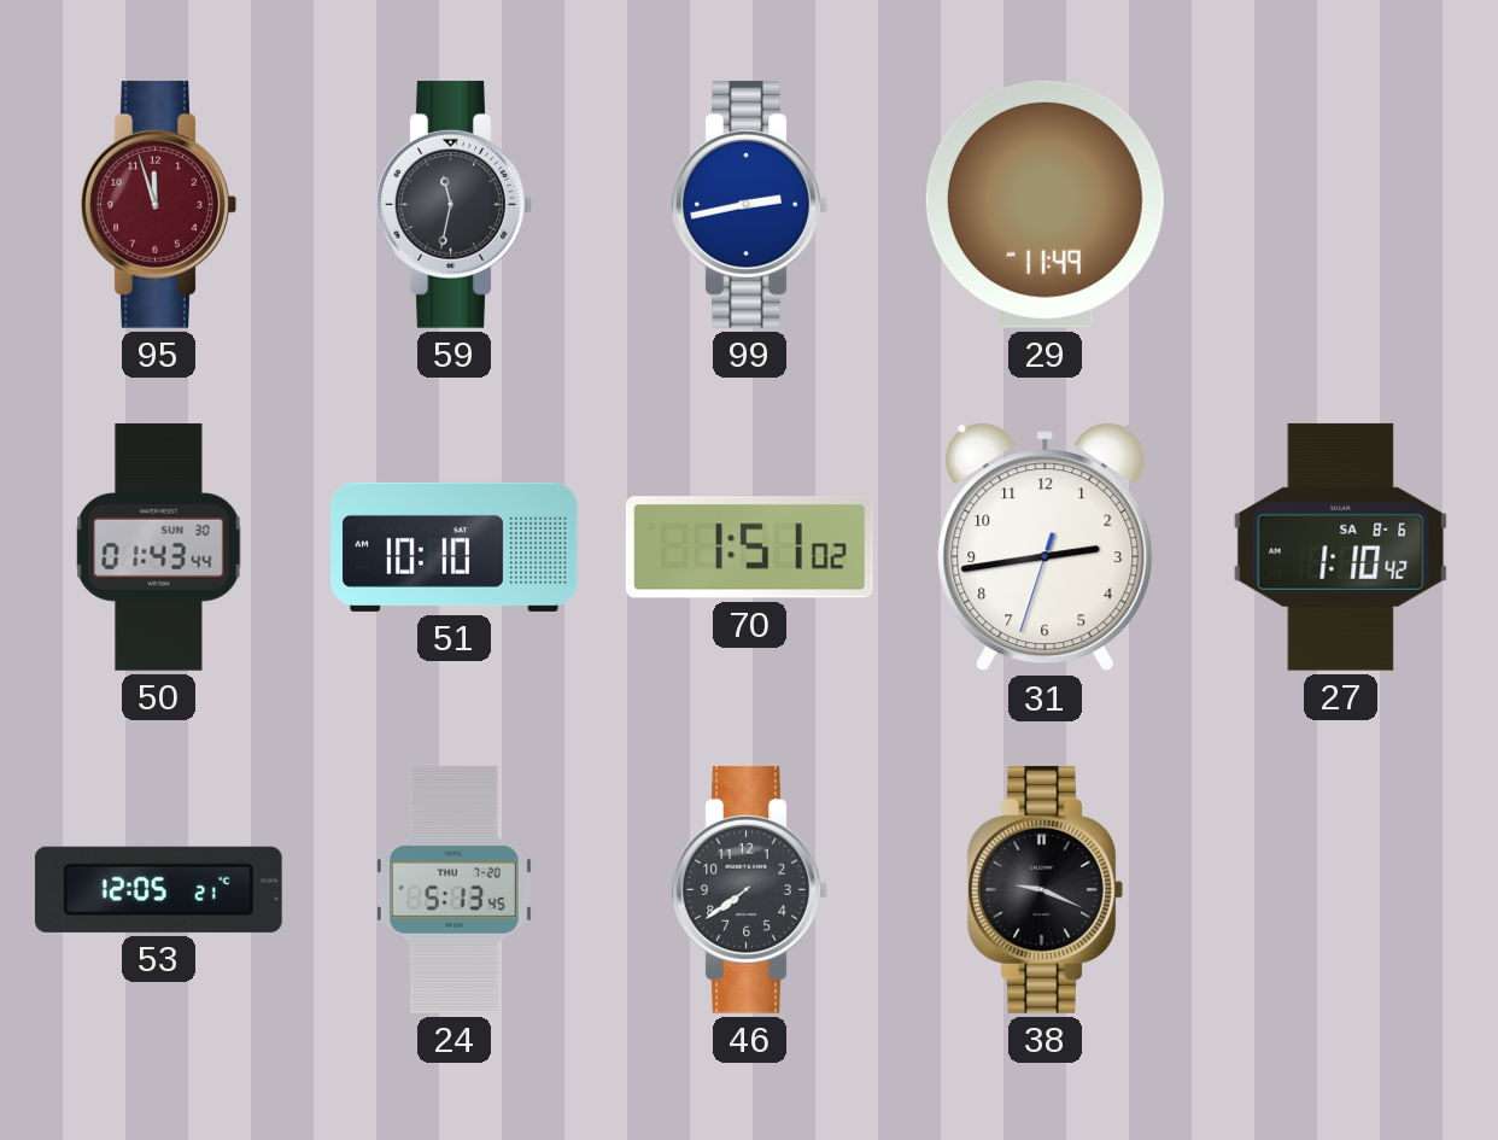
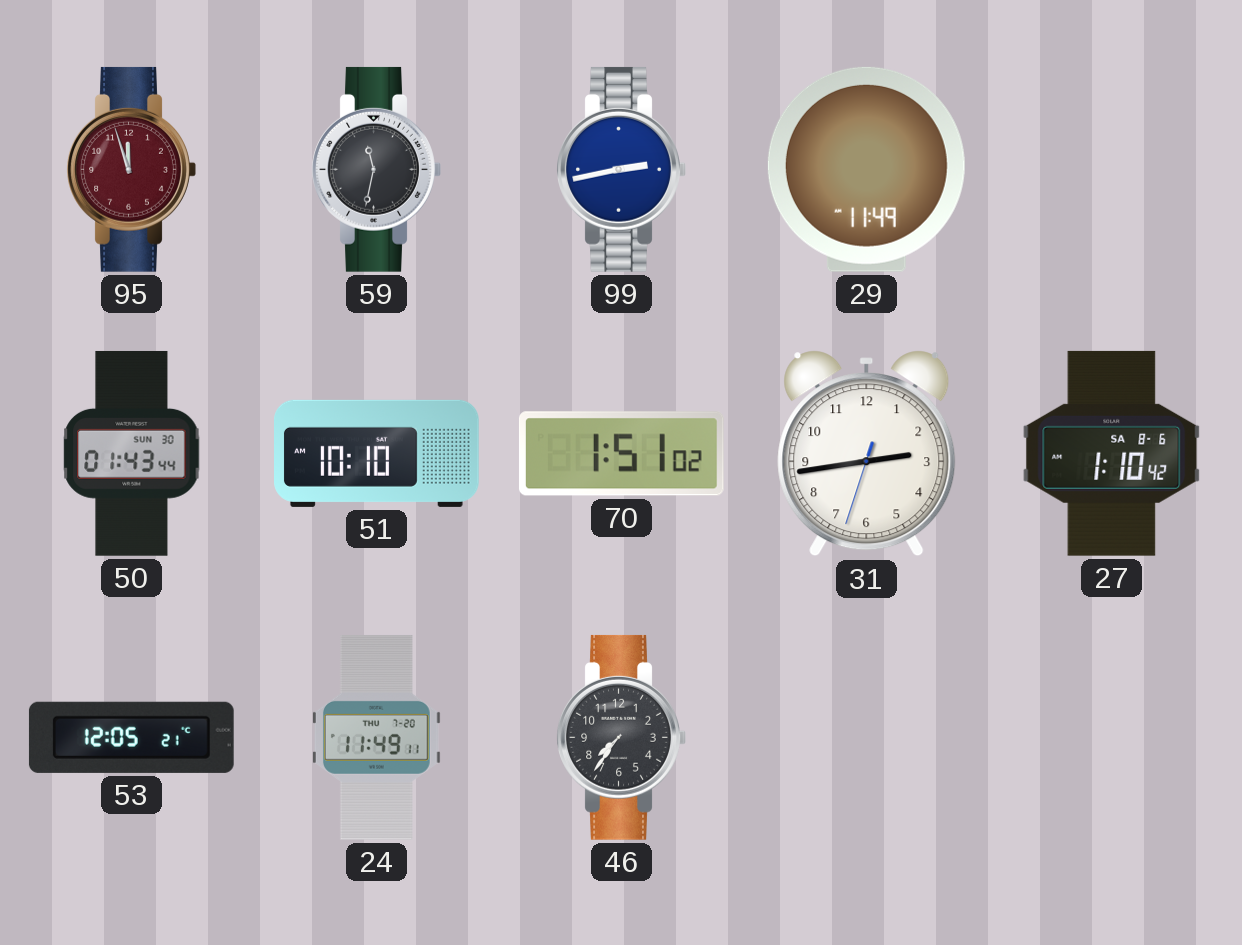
24: 5:13 -> 11:49 (376, 738)
46: 7:39 -> 7:36 (621, 737)
38: 9:19 -> none (1044, 889)
